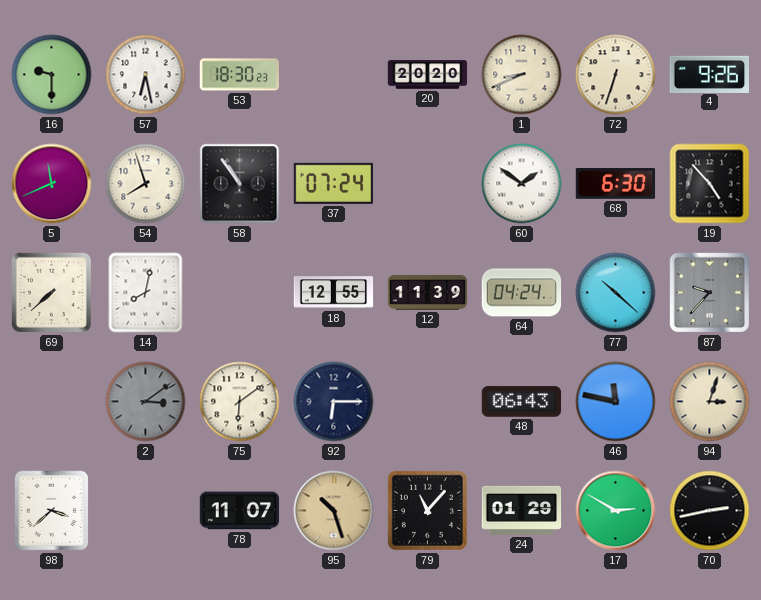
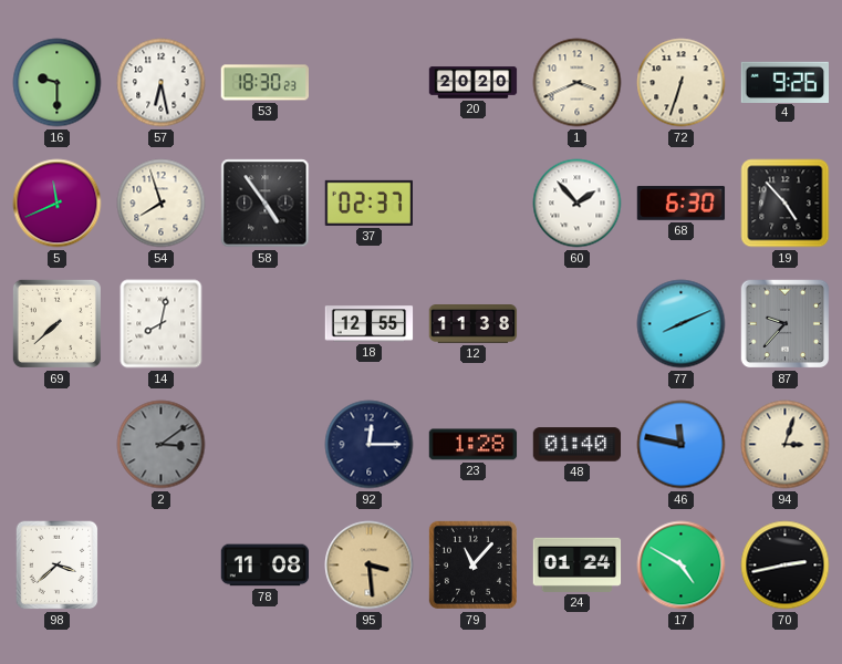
1: 8:41 -> 3:41 (578, 83)
58: 10:54 -> 4:54 (266, 204)
37: 07:24 -> 02:37 (370, 203)
60: 1:51 -> 1:53 (578, 204)
12: 11:39 -> 11:38 (474, 324)
64: 04:24 -> none (522, 293)
77: 10:22 -> 8:11 (682, 324)
75: 6:09 -> none (240, 402)
92: 6:15 -> 12:15 (370, 445)
23: none -> 1:28 (474, 445)
48: 06:43 -> 01:40 (578, 445)
78: 11:07 -> 11:08 (266, 566)
95: 10:27 -> 3:29 (370, 566)
24: 01:29 -> 01:24 (578, 564)
17: 2:50 -> 4:50 (682, 566)
